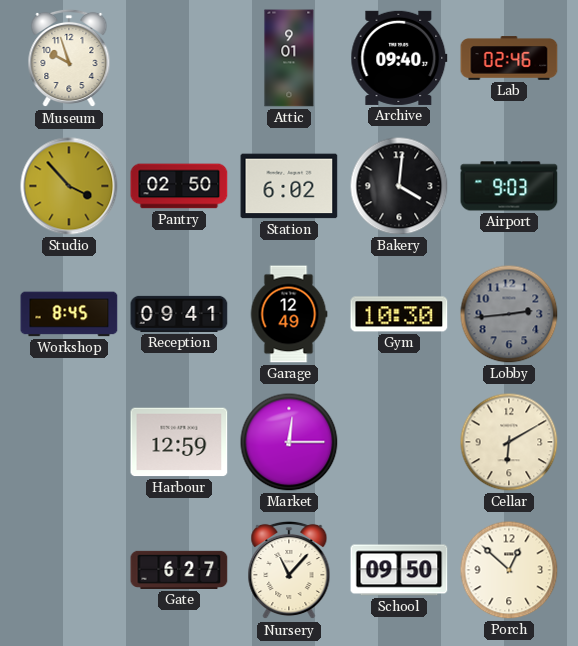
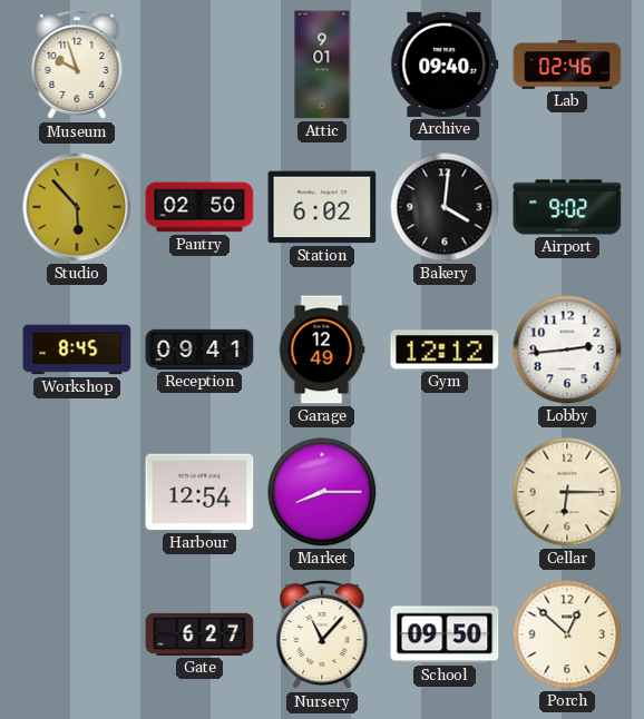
Studio: 3:53 -> 5:53 (77, 207)
Airport: 9:03 -> 9:02 (567, 207)
Gym: 10:30 -> 12:12 (445, 349)
Lobby dial: grey -> white (567, 349)
Harbour: 12:59 -> 12:54 (199, 492)
Market: 12:15 -> 8:15 (322, 492)
Cellar: 6:10 -> 6:15 (567, 492)
